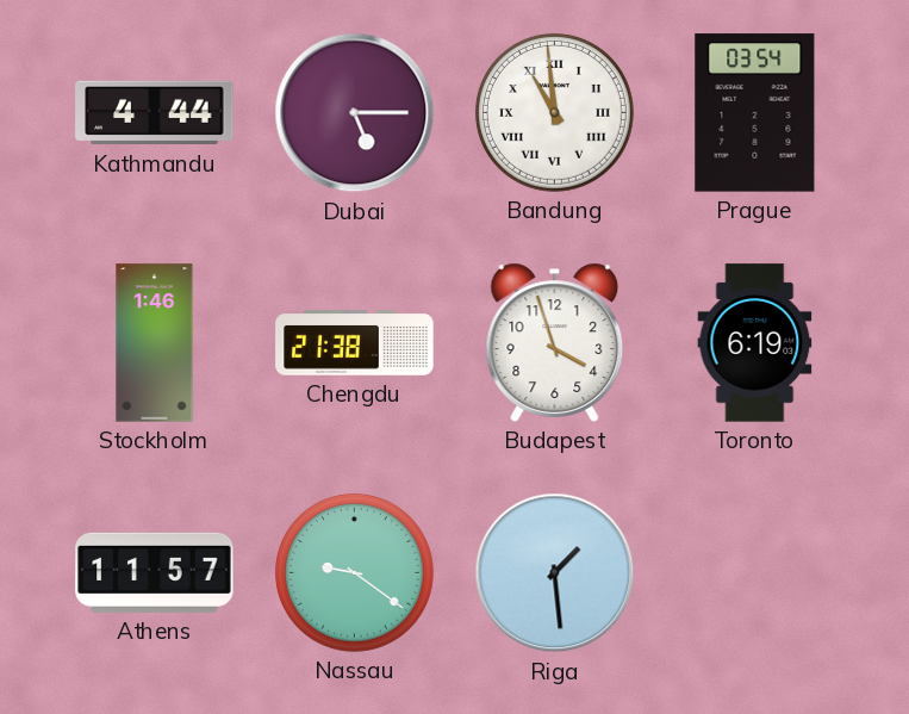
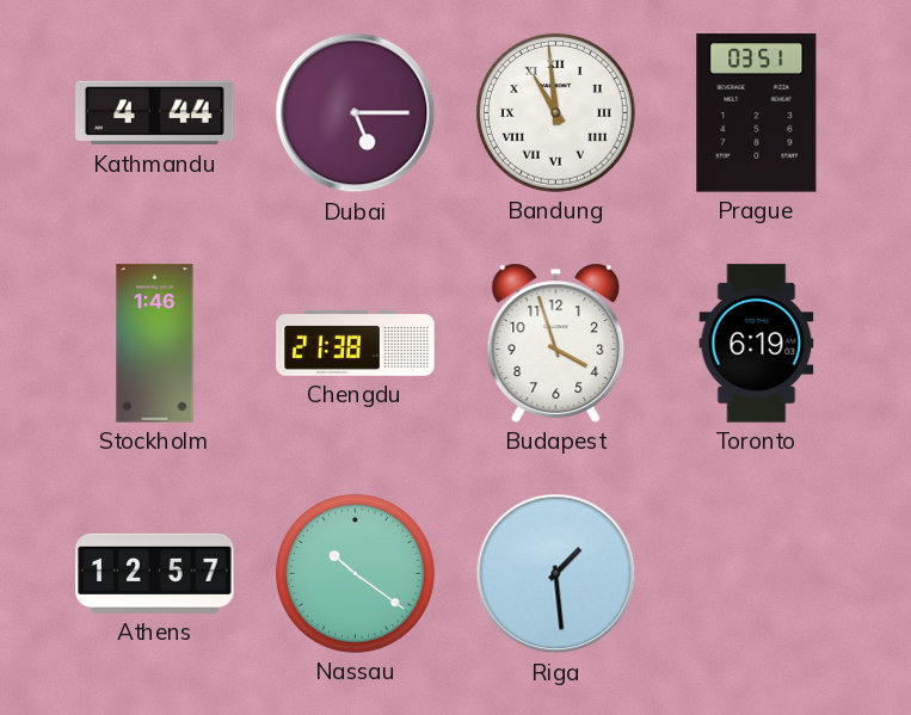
Prague: 03:54 -> 03:51 (757, 113)
Athens: 11:57 -> 12:57 (155, 573)
Nassau: 9:21 -> 10:21 (355, 573)
